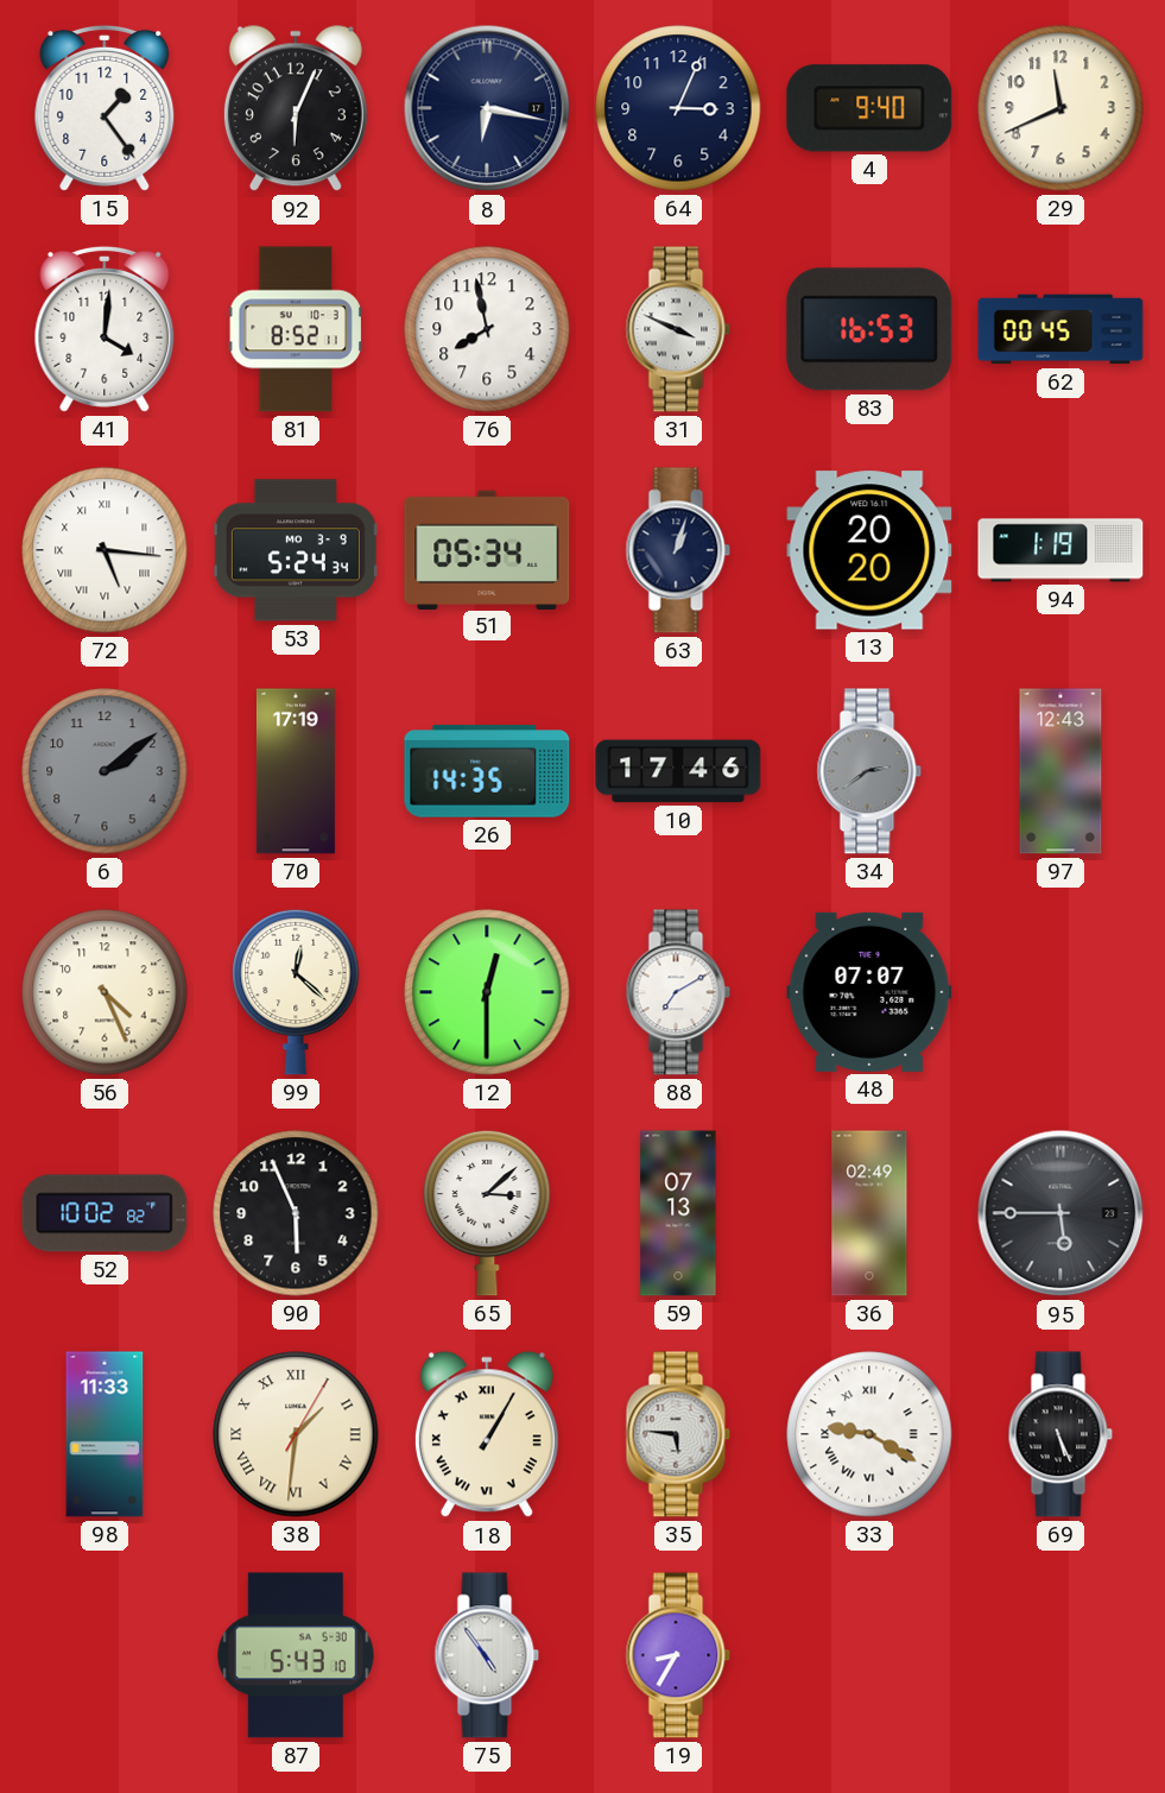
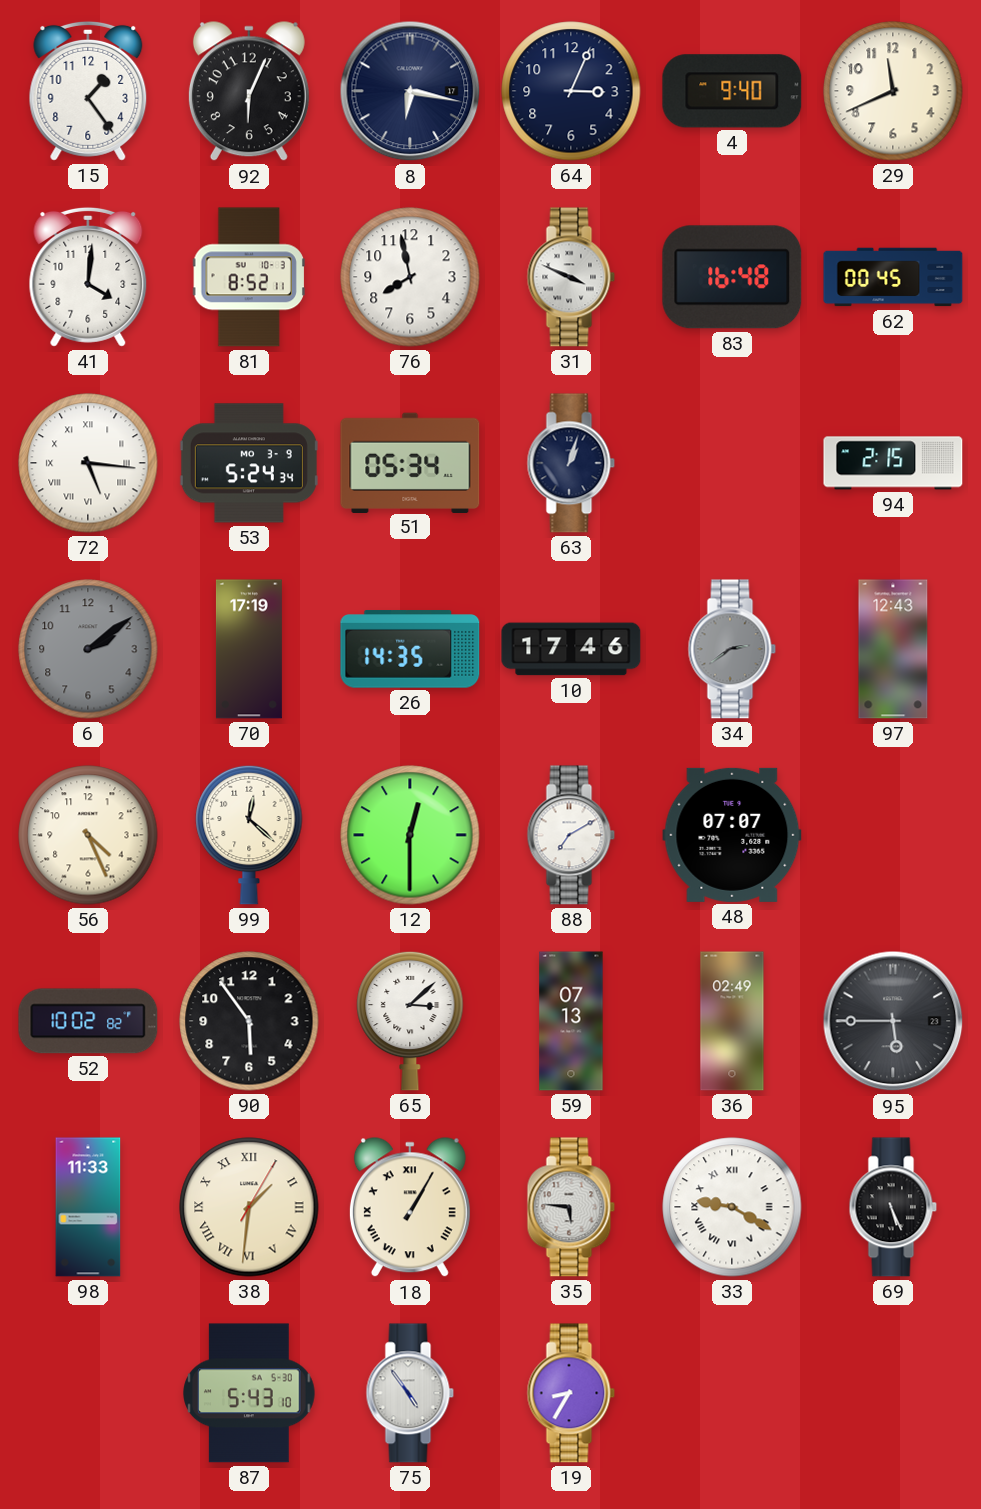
83: 16:53 -> 16:48 (732, 277)
13: 20:20 -> none (869, 550)
94: 1:19 -> 2:15 (893, 463)
90: 5:56 -> 5:54 (249, 1021)
